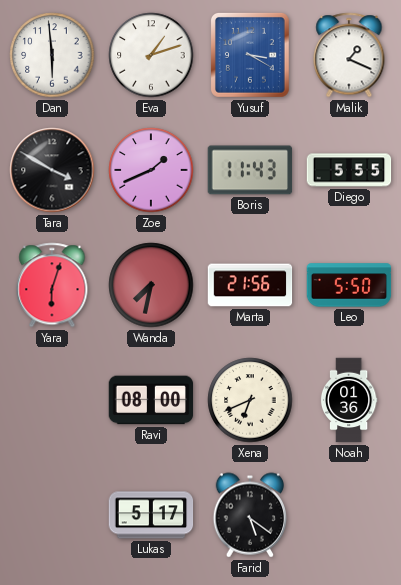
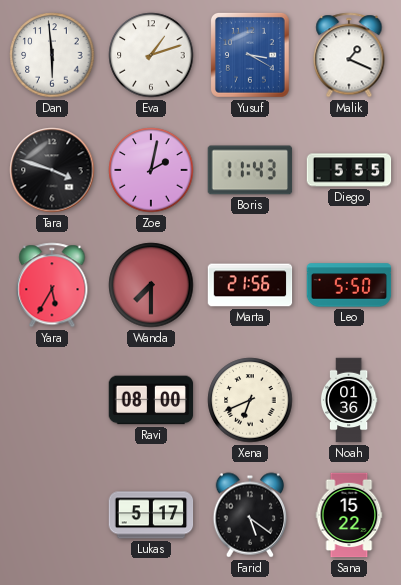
Tara: 3:50 -> 3:48 (52, 170)
Zoe: 1:41 -> 2:02 (151, 170)
Yara: 6:03 -> 5:35 (52, 285)
Wanda: 7:32 -> 7:30 (151, 285)
Sana: none -> 15:22 (349, 515)
